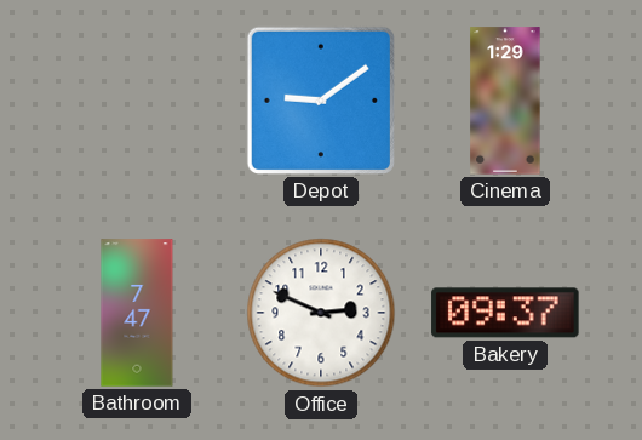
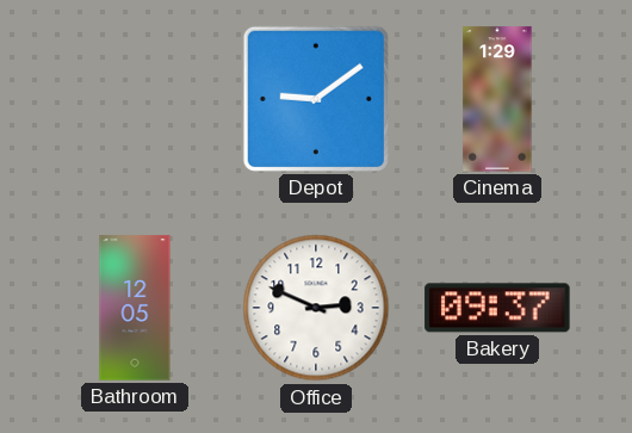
Bathroom: 7:47 -> 12:05 (135, 308)
